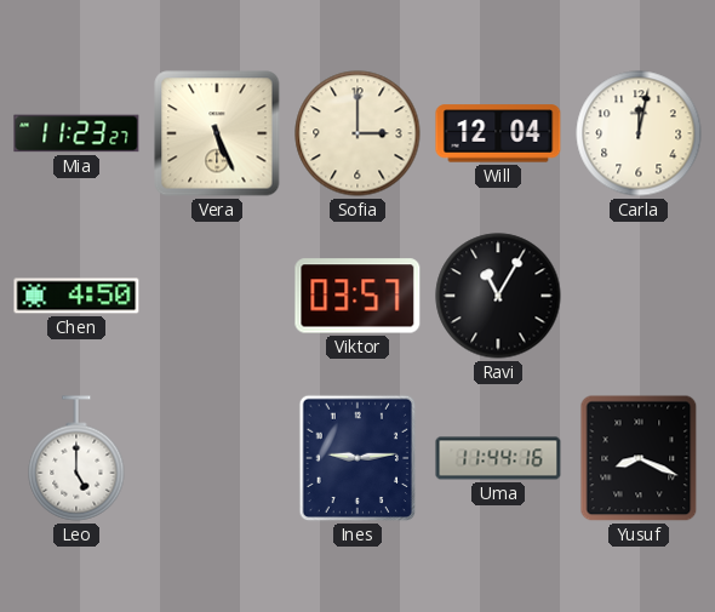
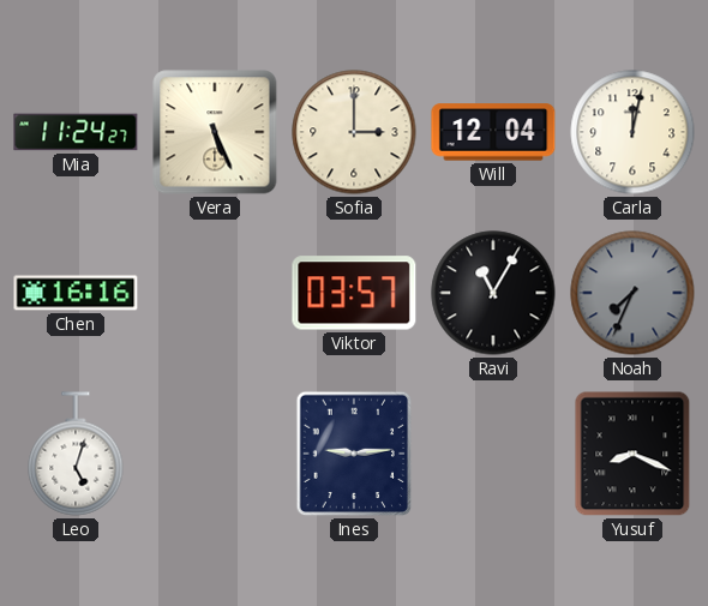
Mia: 11:23 -> 11:24 (76, 132)
Chen: 4:50 -> 16:16 (76, 293)
Noah: none -> 7:34 (632, 293)
Leo: 5:00 -> 5:03 (76, 454)
Uma: 11:44 -> none (498, 458)
